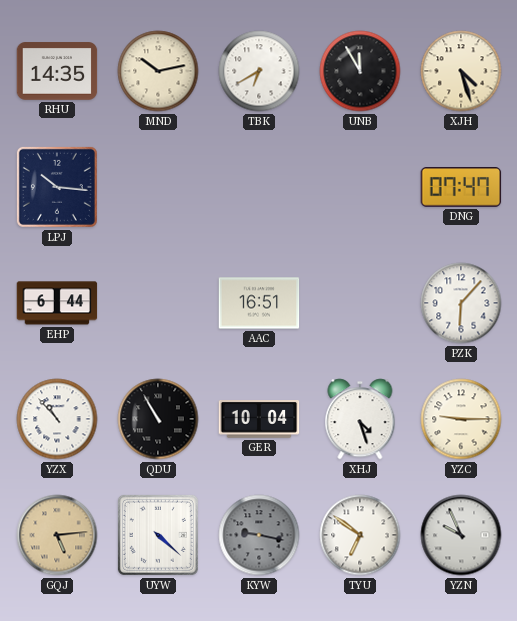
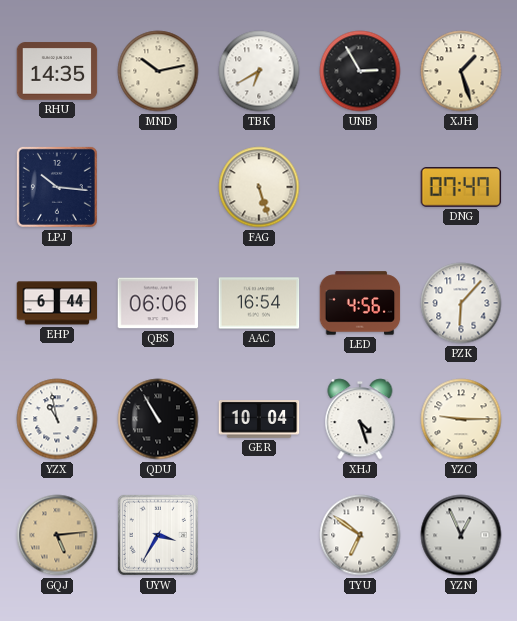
UNB: 11:55 -> 2:55 (360, 71)
XJH: 4:27 -> 1:27 (461, 71)
FAG: none -> 5:27 (259, 187)
QBS: none -> 06:06 (158, 303)
AAC: 16:51 -> 16:54 (259, 303)
LED: none -> 4:56 (360, 303)
YZX: 10:53 -> 10:58 (57, 419)
UYW: 4:22 -> 3:35 (158, 535)
KYW: 9:17 -> none (259, 535)
YZN: 9:56 -> 12:56 (461, 535)
